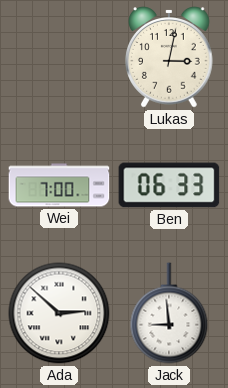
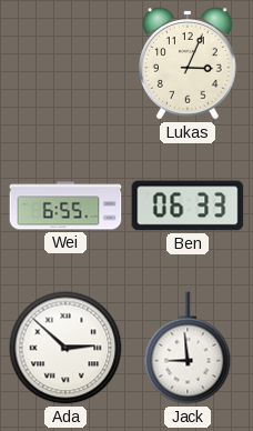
Lukas: 3:02 -> 3:04 (189, 63)
Wei: 7:00 -> 6:55 (65, 206)
